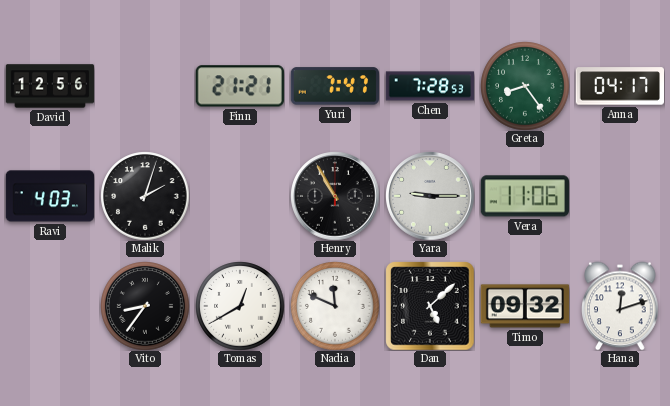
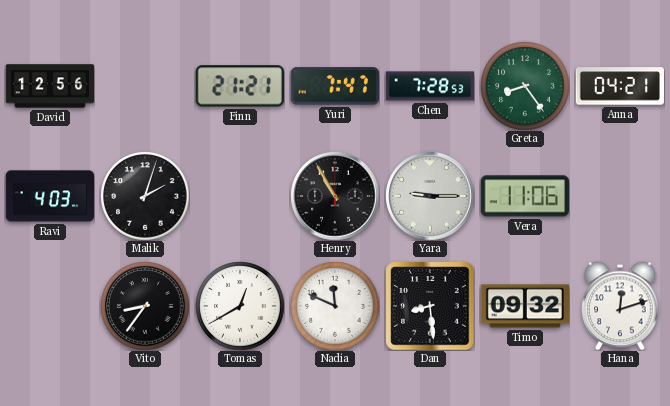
Anna: 04:17 -> 04:21 (619, 86)
Dan: 5:08 -> 8:29 (430, 306)
